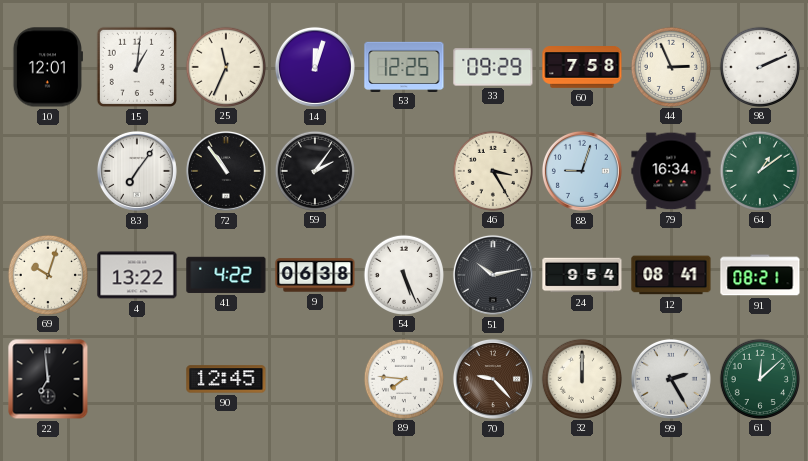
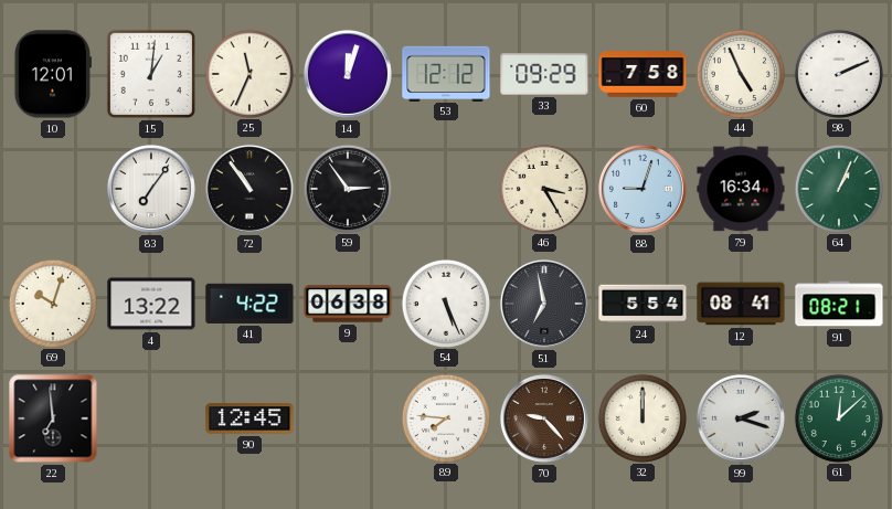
53: 12:25 -> 12:12 (446, 73)
44: 2:56 -> 4:56 (740, 73)
59: 2:06 -> 2:54 (347, 188)
64: 1:09 -> 1:04 (838, 188)
51: 10:13 -> 6:58 (544, 304)
24: 9:54 -> 5:54 (643, 304)
99: 2:25 -> 2:18 (741, 418)
